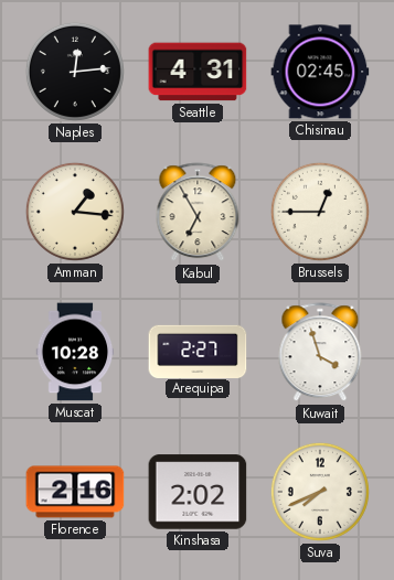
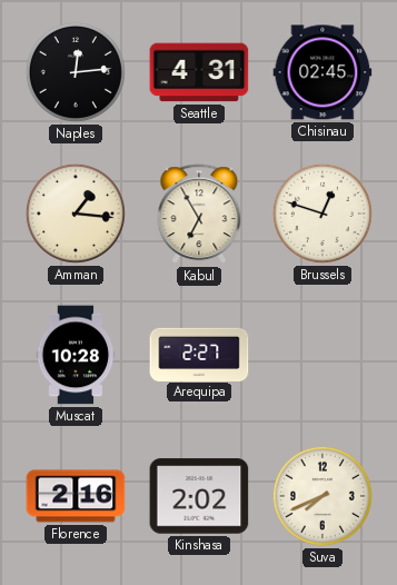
Brussels: 12:45 -> 12:48 (322, 214)
Kuwait: 3:57 -> none (320, 353)
